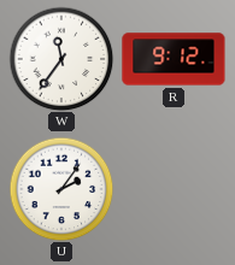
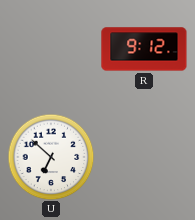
W: 11:36 -> none (61, 59)
U: 2:06 -> 6:52 (51, 157)
